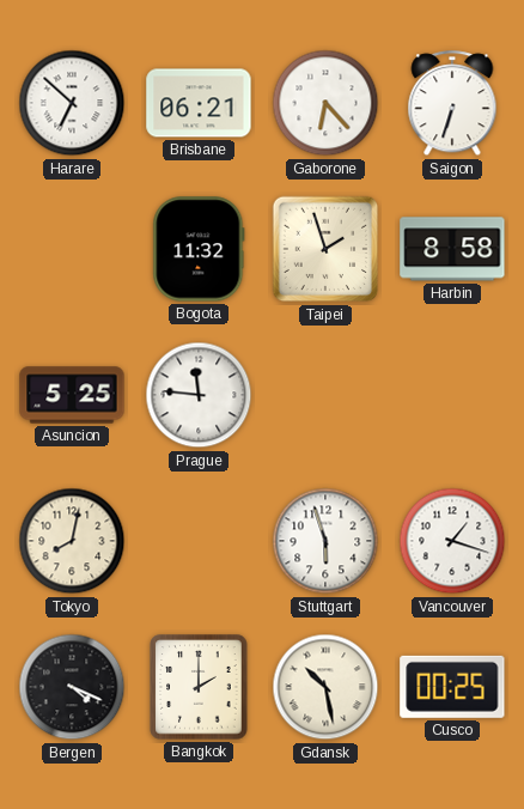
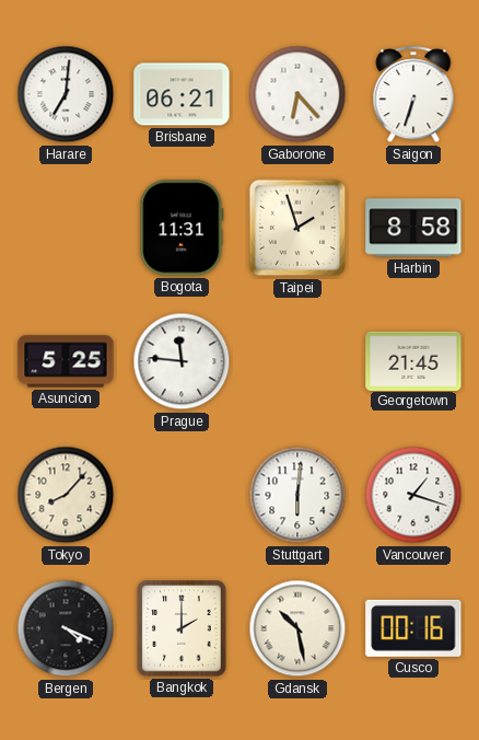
Harare: 6:52 -> 7:01 (66, 94)
Bogota: 11:32 -> 11:31 (182, 228)
Georgetown: none -> 21:45 (413, 360)
Tokyo: 8:02 -> 8:07 (66, 495)
Stuttgart: 5:57 -> 6:01 (297, 495)
Cusco: 00:25 -> 00:16 (413, 628)
